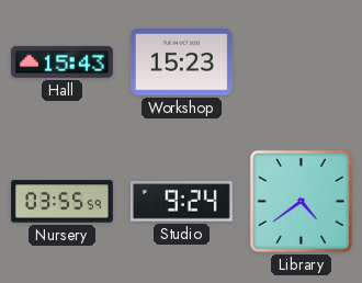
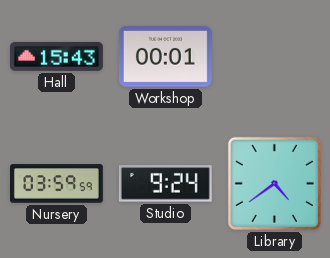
Workshop: 15:23 -> 00:01 (165, 57)
Nursery: 03:55 -> 03:59 (57, 184)
